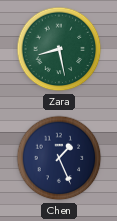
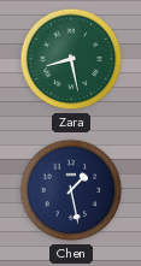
Chen: 1:26 -> 1:28 (71, 190)
